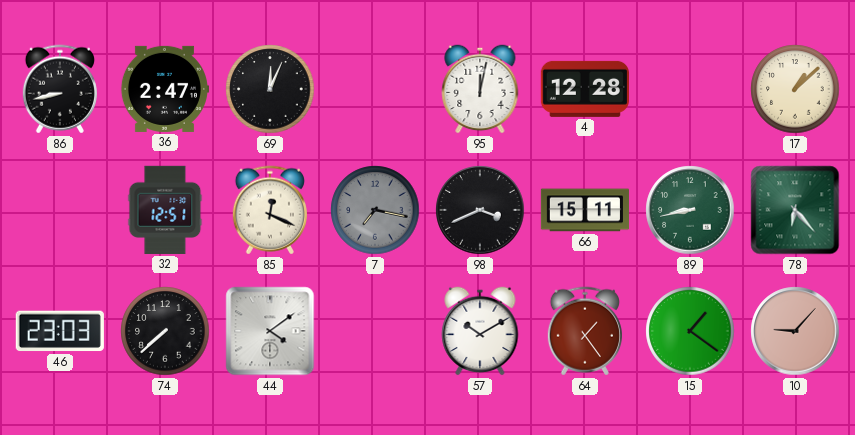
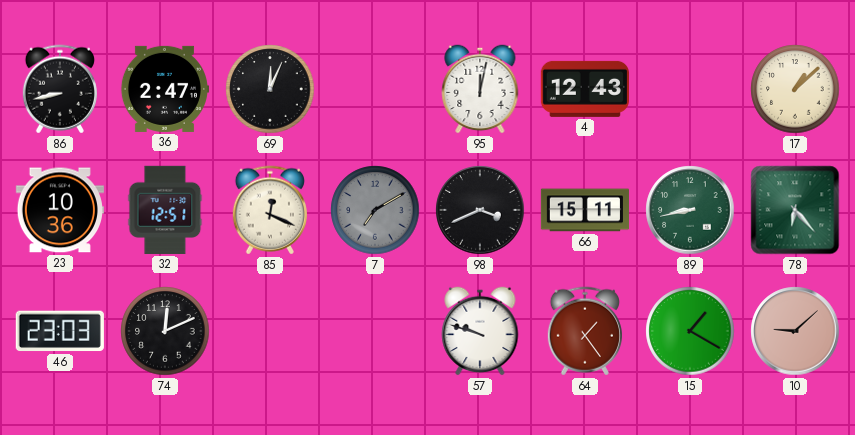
4: 12:28 -> 12:43 (585, 89)
23: none -> 10:36 (60, 210)
7: 7:17 -> 7:10 (375, 210)
74: 7:38 -> 12:11 (165, 331)
44: 4:09 -> none (270, 331)
57: 10:10 -> 9:48 (480, 331)
15: 1:21 -> 1:20 (690, 331)
10: 9:07 -> 9:08 (795, 331)
